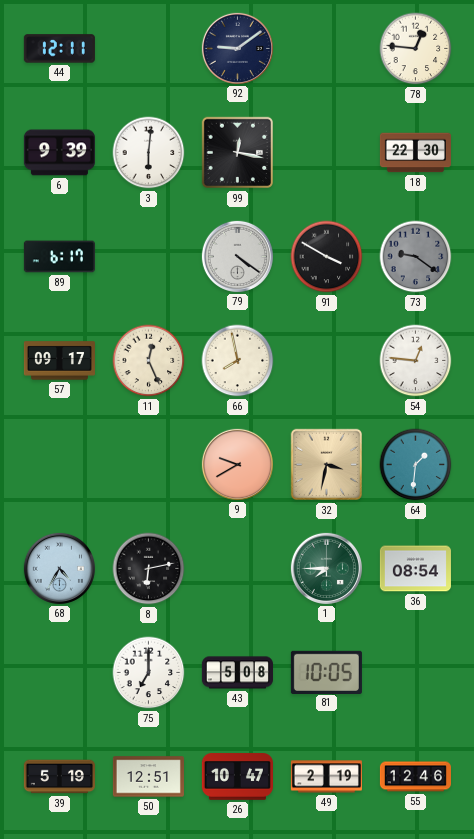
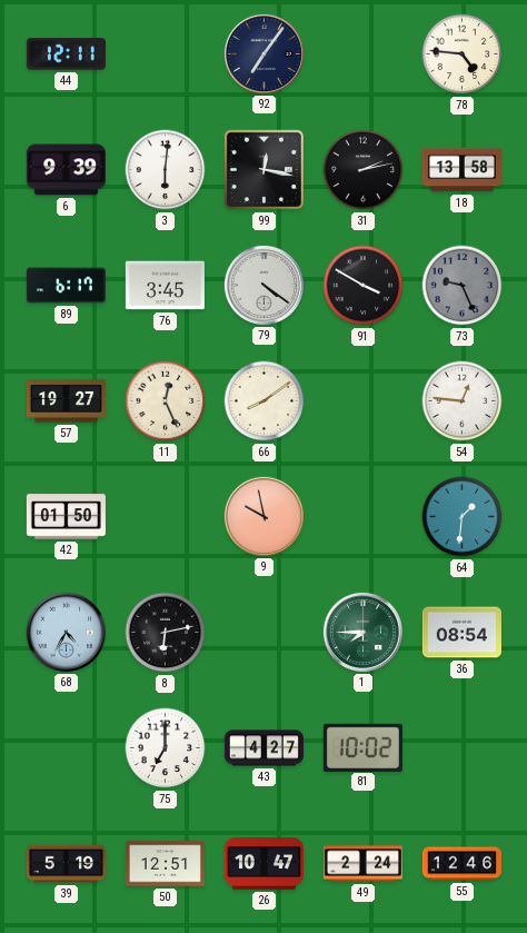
92: 9:09 -> 7:06 (263, 53)
78: 12:46 -> 4:46 (463, 54)
31: none -> 2:13 (364, 170)
18: 22:30 -> 13:58 (461, 170)
76: none -> 3:45 (165, 286)
73: 9:21 -> 9:26 (463, 286)
57: 09:17 -> 19:27 (66, 401)
66: 7:58 -> 8:09 (265, 401)
42: none -> 01:50 (66, 517)
9: 9:40 -> 9:58 (263, 516)
32: 3:32 -> none (327, 465)
43: 5:08 -> 4:27 (263, 748)
81: 10:05 -> 10:02 (362, 747)
49: 2:19 -> 2:24 (362, 864)
